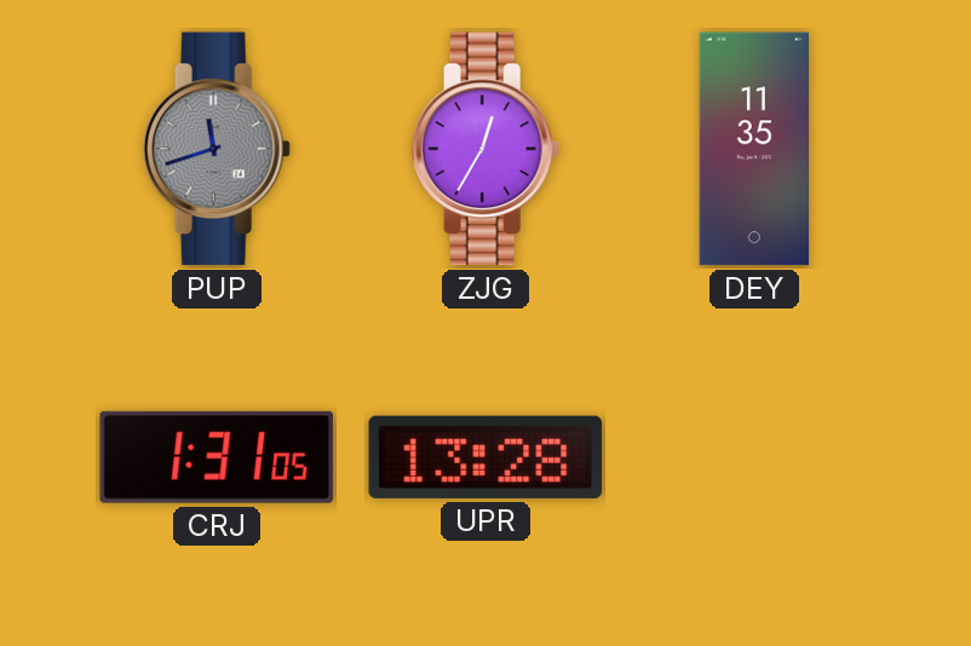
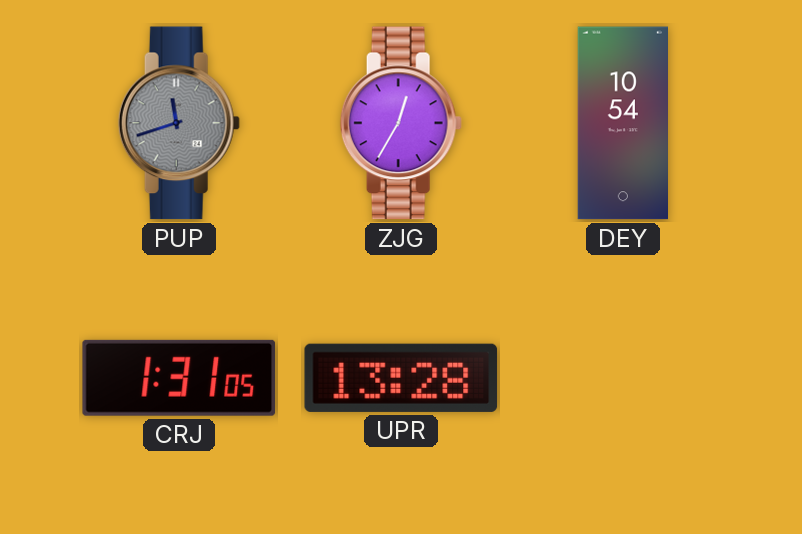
DEY: 11:35 -> 10:54 (622, 123)
